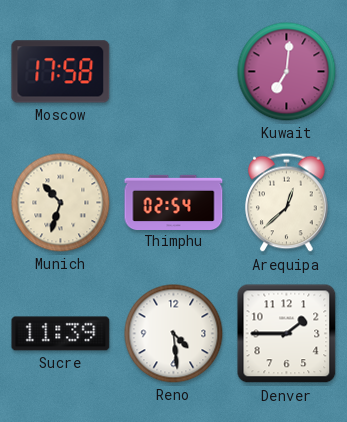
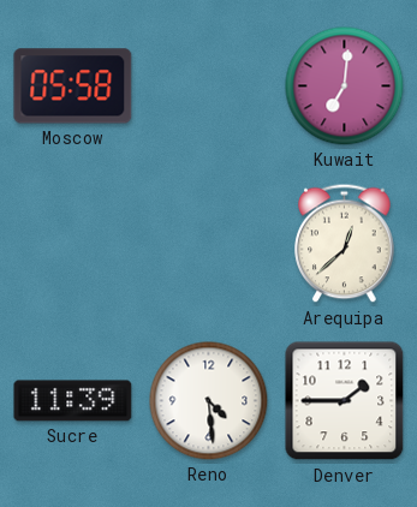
Moscow: 17:58 -> 05:58 (73, 87)
Munich: 10:33 -> none (61, 203)
Thimphu: 02:54 -> none (174, 202)
